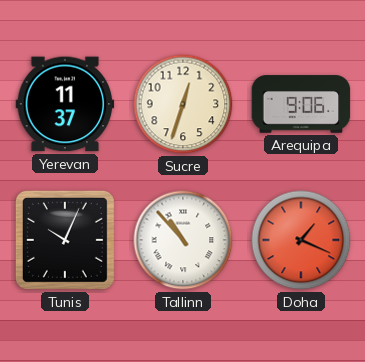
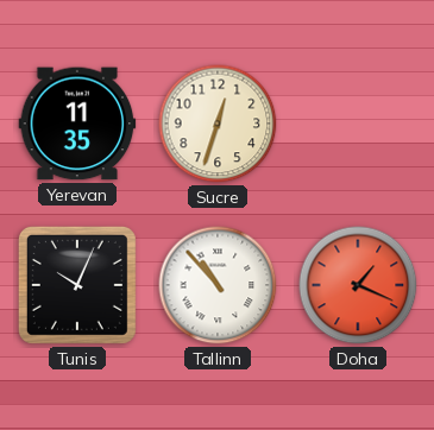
Yerevan: 11:37 -> 11:35 (77, 124)
Arequipa: 9:06 -> none (301, 104)
